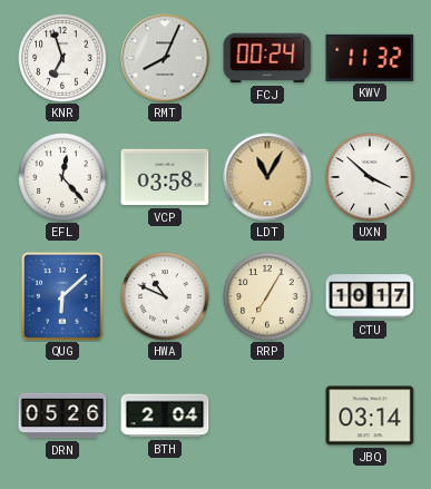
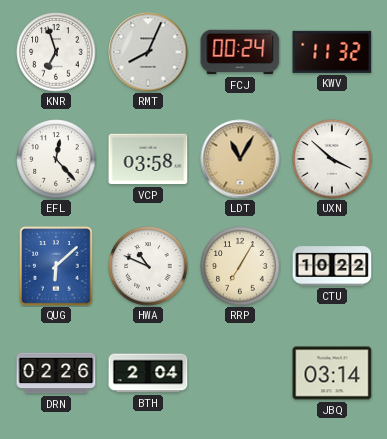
CTU: 10:17 -> 10:22 (332, 266)
DRN: 05:26 -> 02:26 (56, 373)
